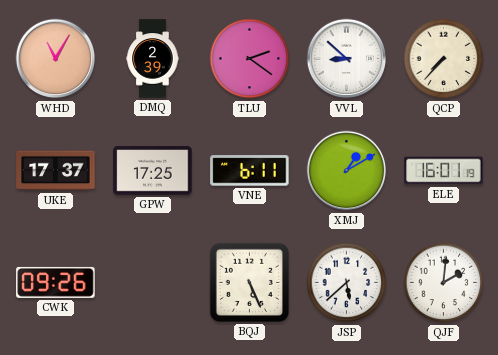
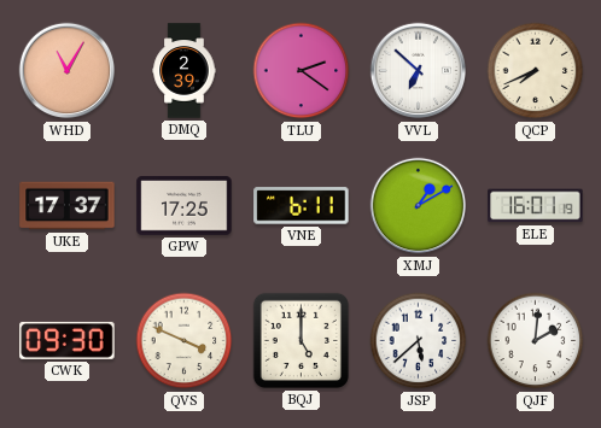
VVL: 8:52 -> 6:52 (419, 71)
QCP: 7:37 -> 7:41 (536, 71)
CWK: 09:26 -> 09:30 (68, 340)
QVS: none -> 3:49 (185, 341)
BQJ: 5:26 -> 5:00 (300, 340)
